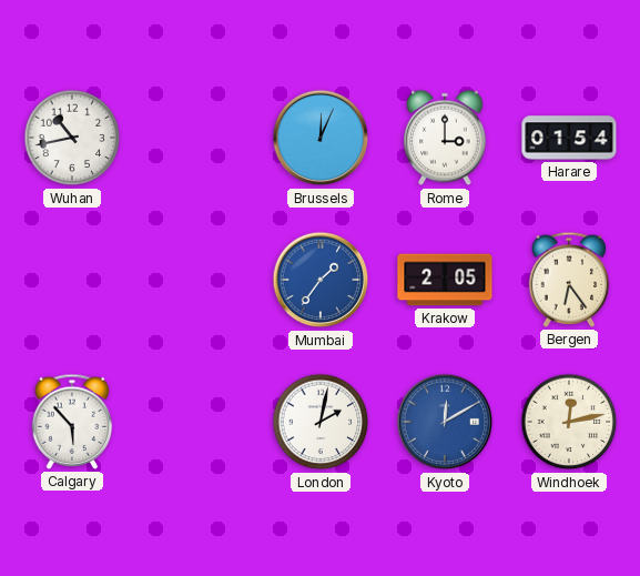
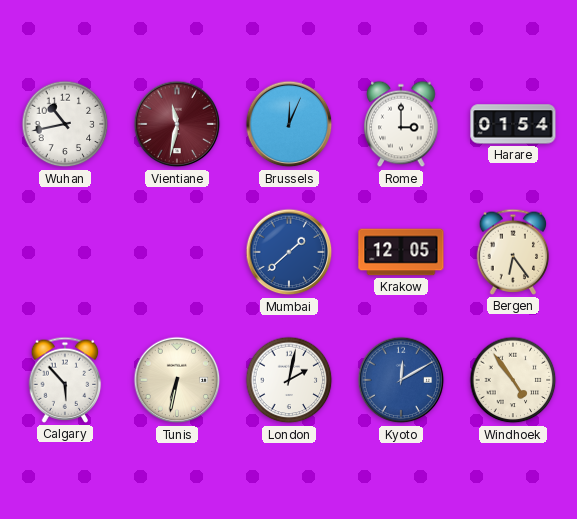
Vientiane: none -> 11:32 (177, 124)
Mumbai: 1:36 -> 1:38 (289, 252)
Krakow: 2:05 -> 12:05 (401, 252)
Tunis: none -> 6:32 (177, 380)
Windhoek: 12:13 -> 4:54 (513, 380)
